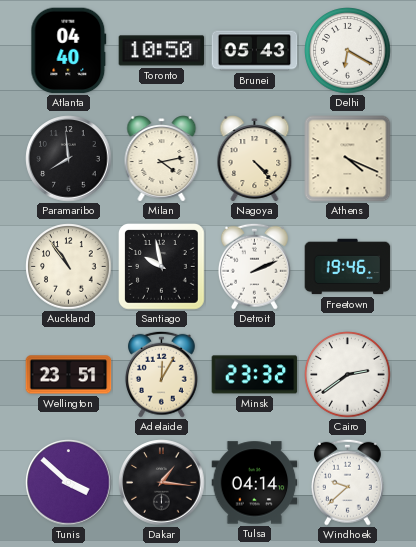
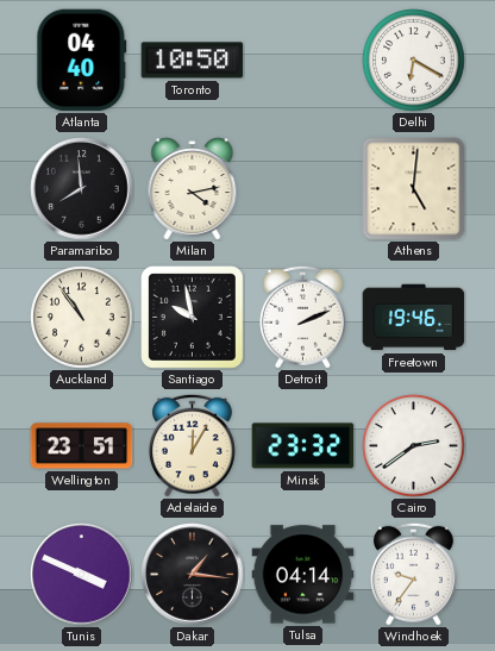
Brunei: 05:43 -> none (255, 51)
Nagoya: 4:23 -> none (255, 159)
Athens: 4:19 -> 5:01 (414, 189)
Tunis: 3:52 -> 3:49 (82, 575)
Windhoek: 9:38 -> 9:36 (413, 574)
